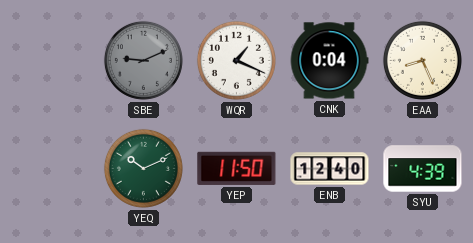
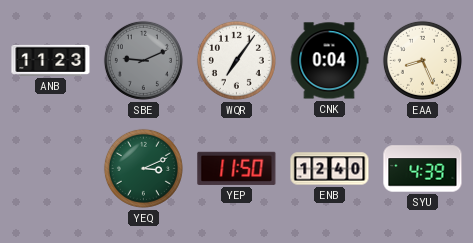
ANB: none -> 11:23 (51, 60)
WQR: 1:19 -> 7:06 (236, 60)
YEQ: 10:11 -> 3:11 (143, 168)
